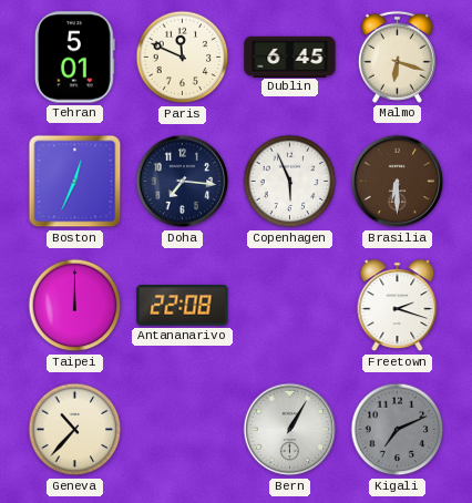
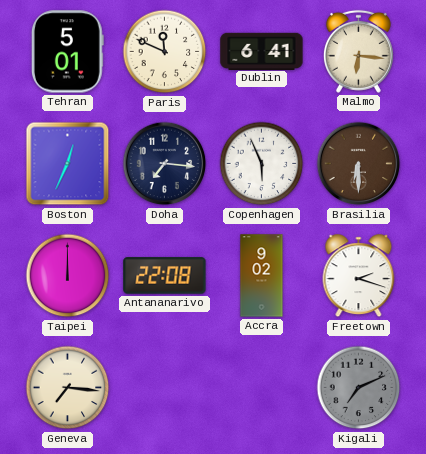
Dublin: 6:45 -> 6:41 (262, 51)
Malmo: 6:18 -> 6:16 (358, 51)
Accra: none -> 9:02 (262, 276)
Geneva: 10:37 -> 7:16 (68, 388)
Bern: 1:05 -> none (290, 430)
